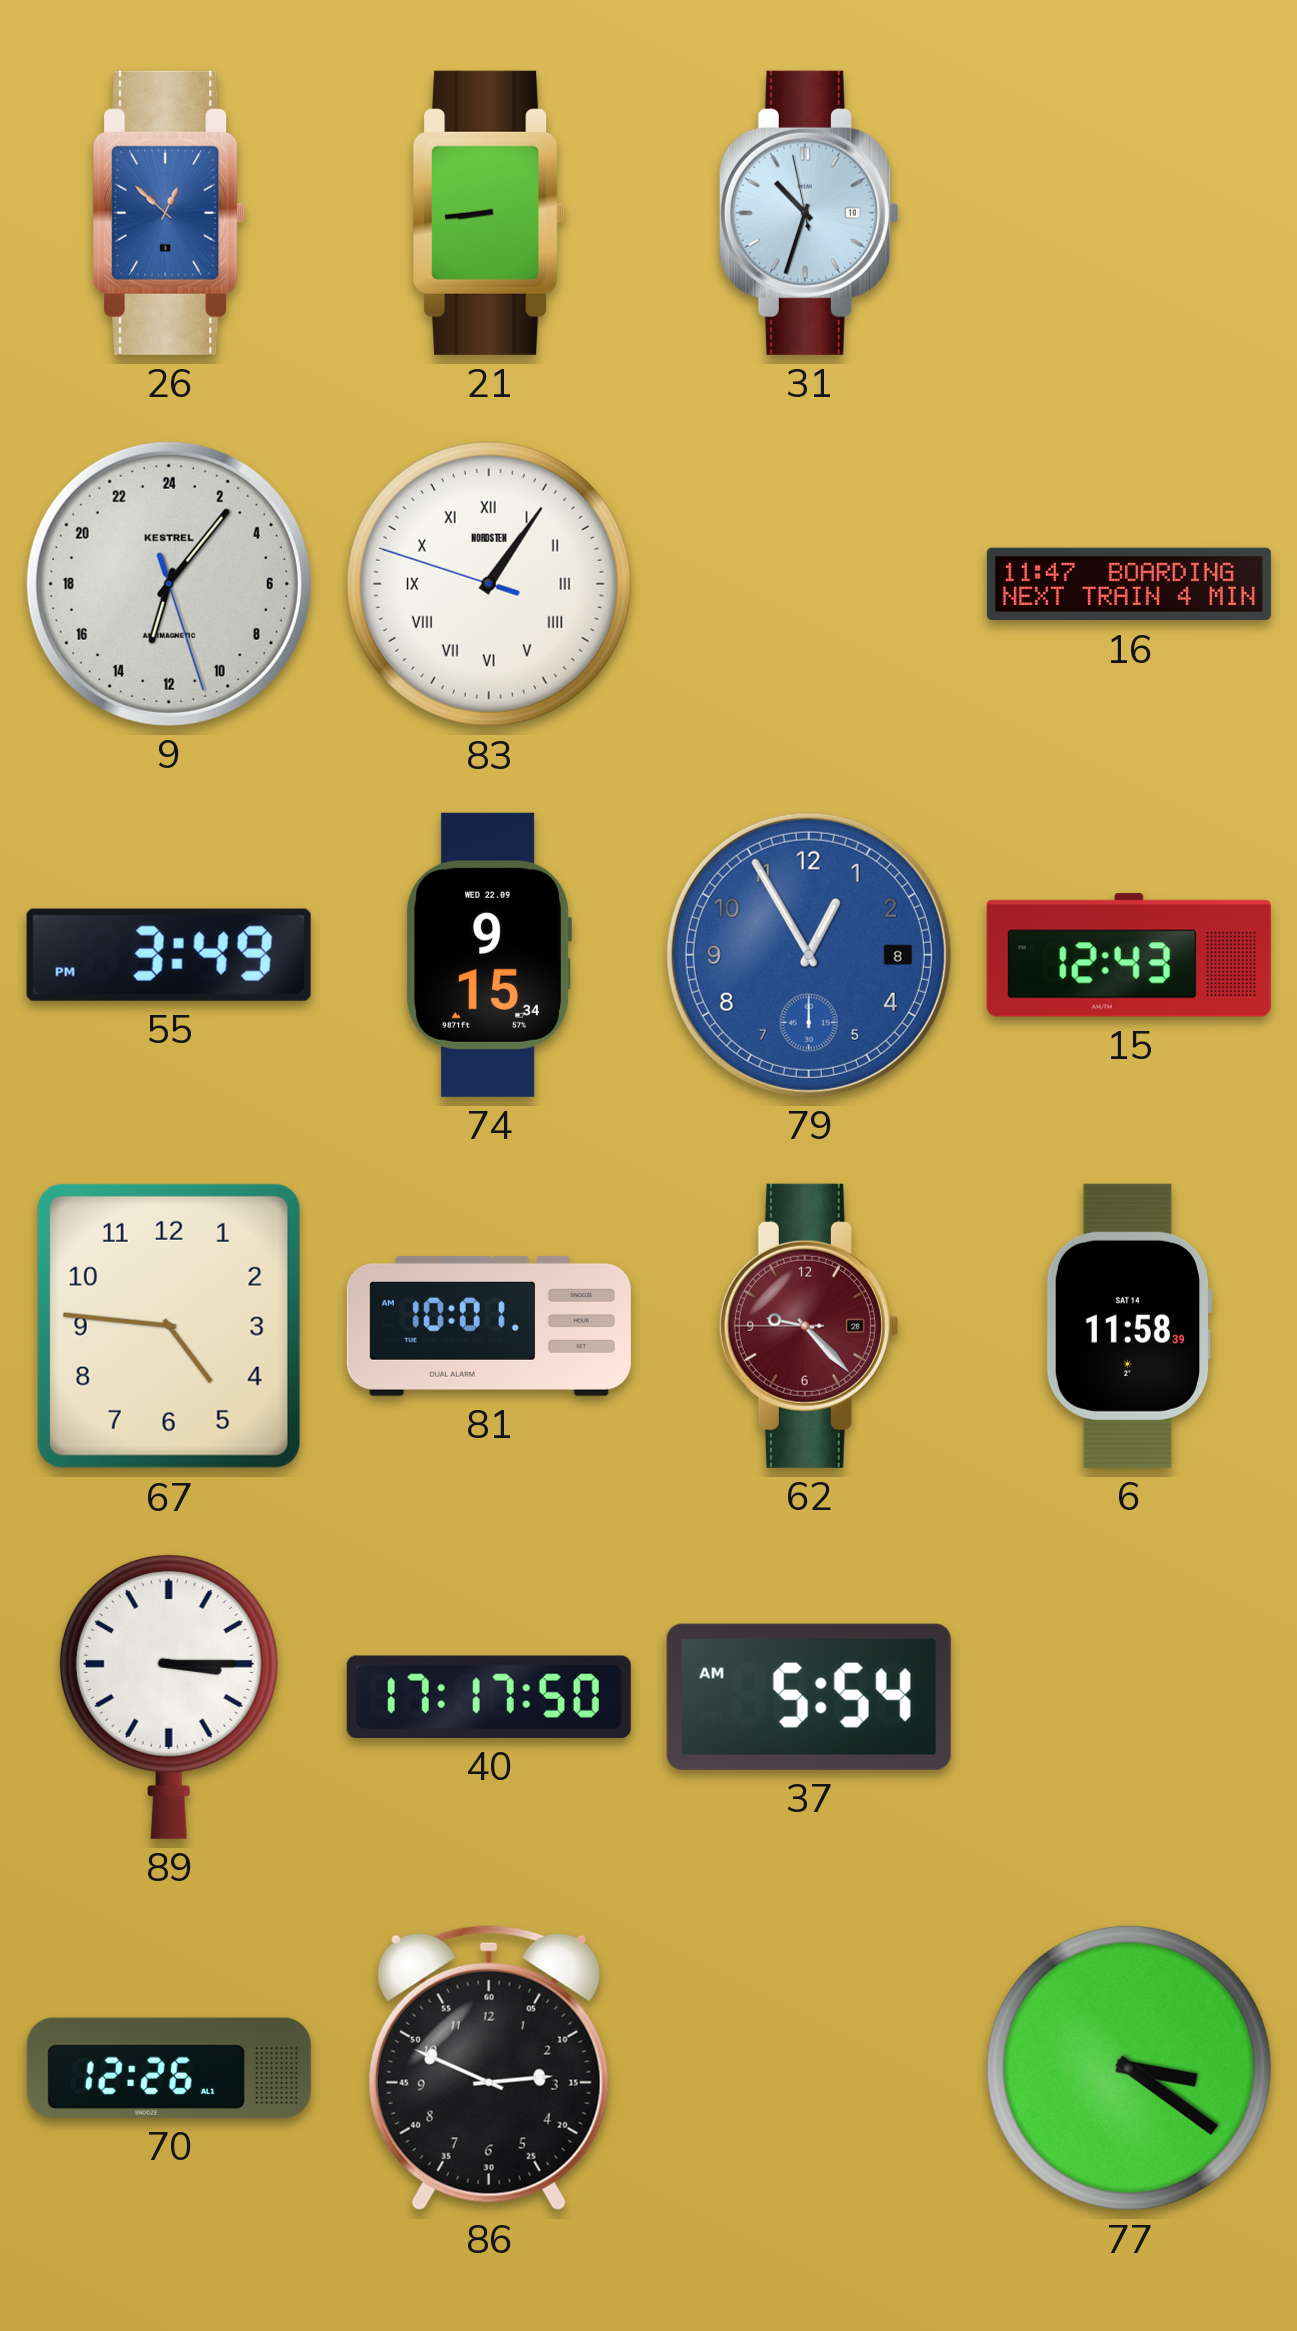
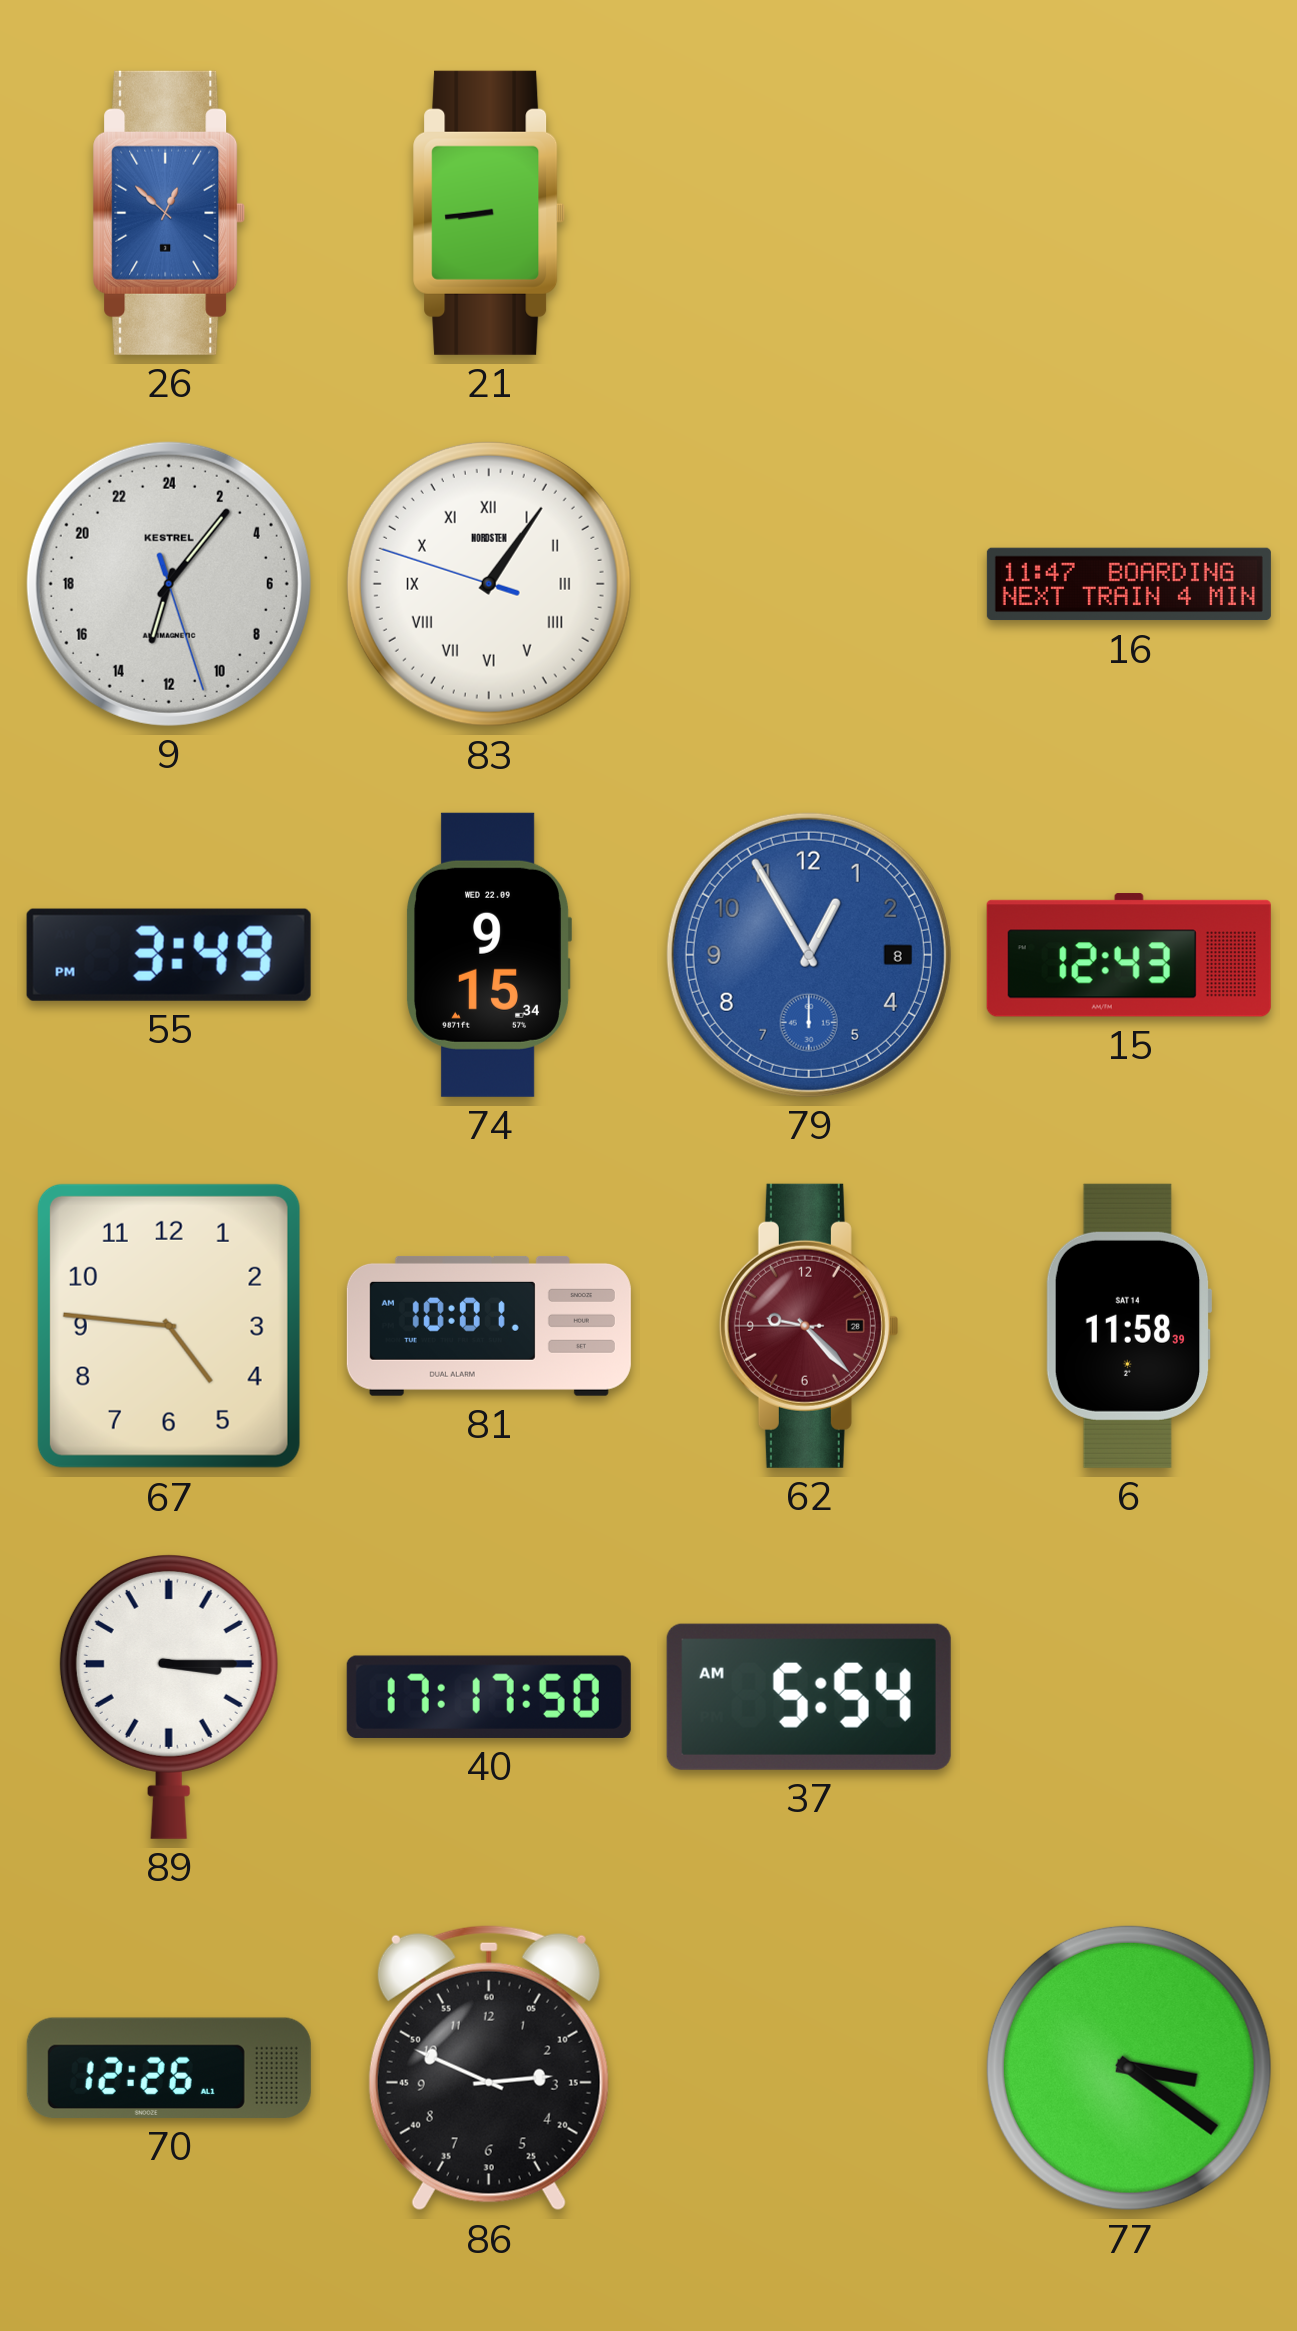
31: 10:32 -> none (809, 213)
